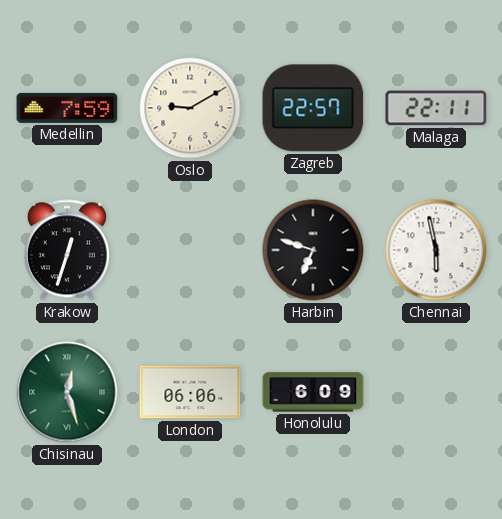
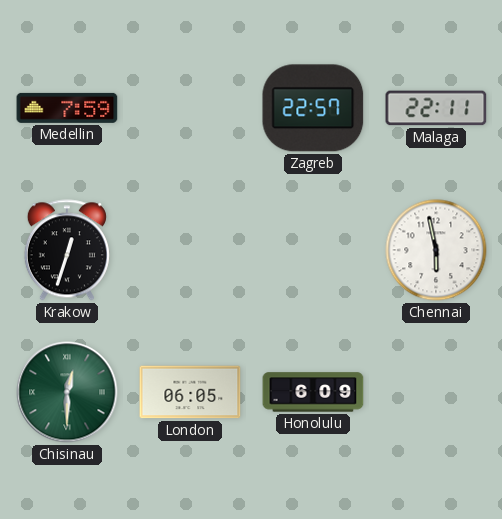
Oslo: 9:10 -> none (190, 108)
Harbin: 6:48 -> none (313, 250)
Chisinau: 12:27 -> 12:30 (67, 392)
London: 06:06 -> 06:05 (190, 392)
